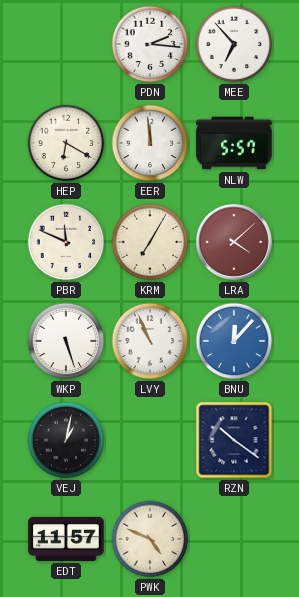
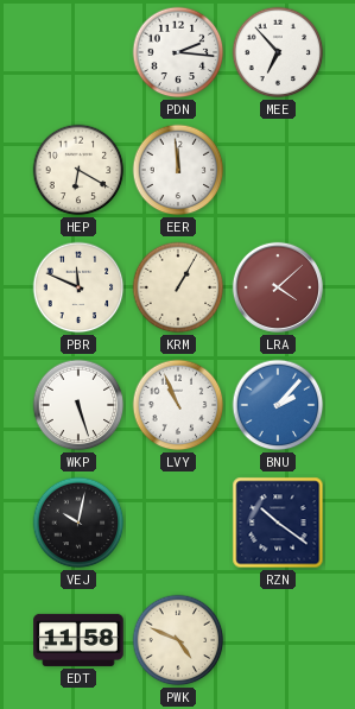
NLW: 5:57 -> none (234, 143)
KRM: 7:05 -> 1:05 (178, 287)
BNU: 12:07 -> 2:07 (278, 405)
VEJ: 1:02 -> 10:02 (78, 523)
EDT: 11:57 -> 11:58 (78, 640)
